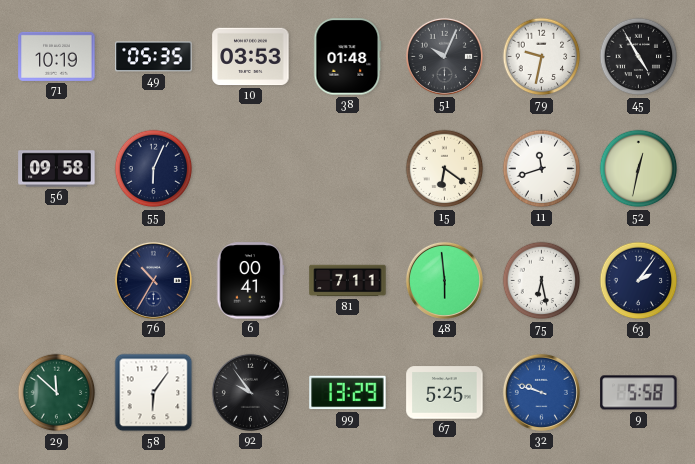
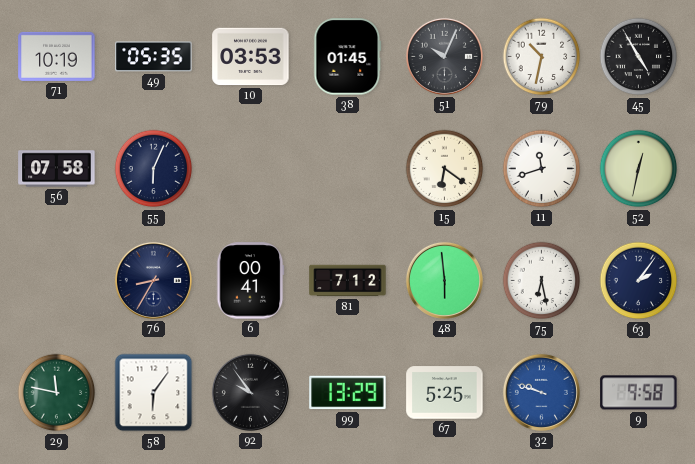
38: 01:48 -> 01:45 (348, 57)
79: 9:32 -> 10:32 (542, 57)
56: 09:58 -> 07:58 (57, 169)
76: 10:35 -> 8:35 (153, 280)
81: 7:11 -> 7:12 (348, 281)
29: 11:52 -> 11:47 (57, 393)
9: 5:58 -> 9:58 (639, 393)
